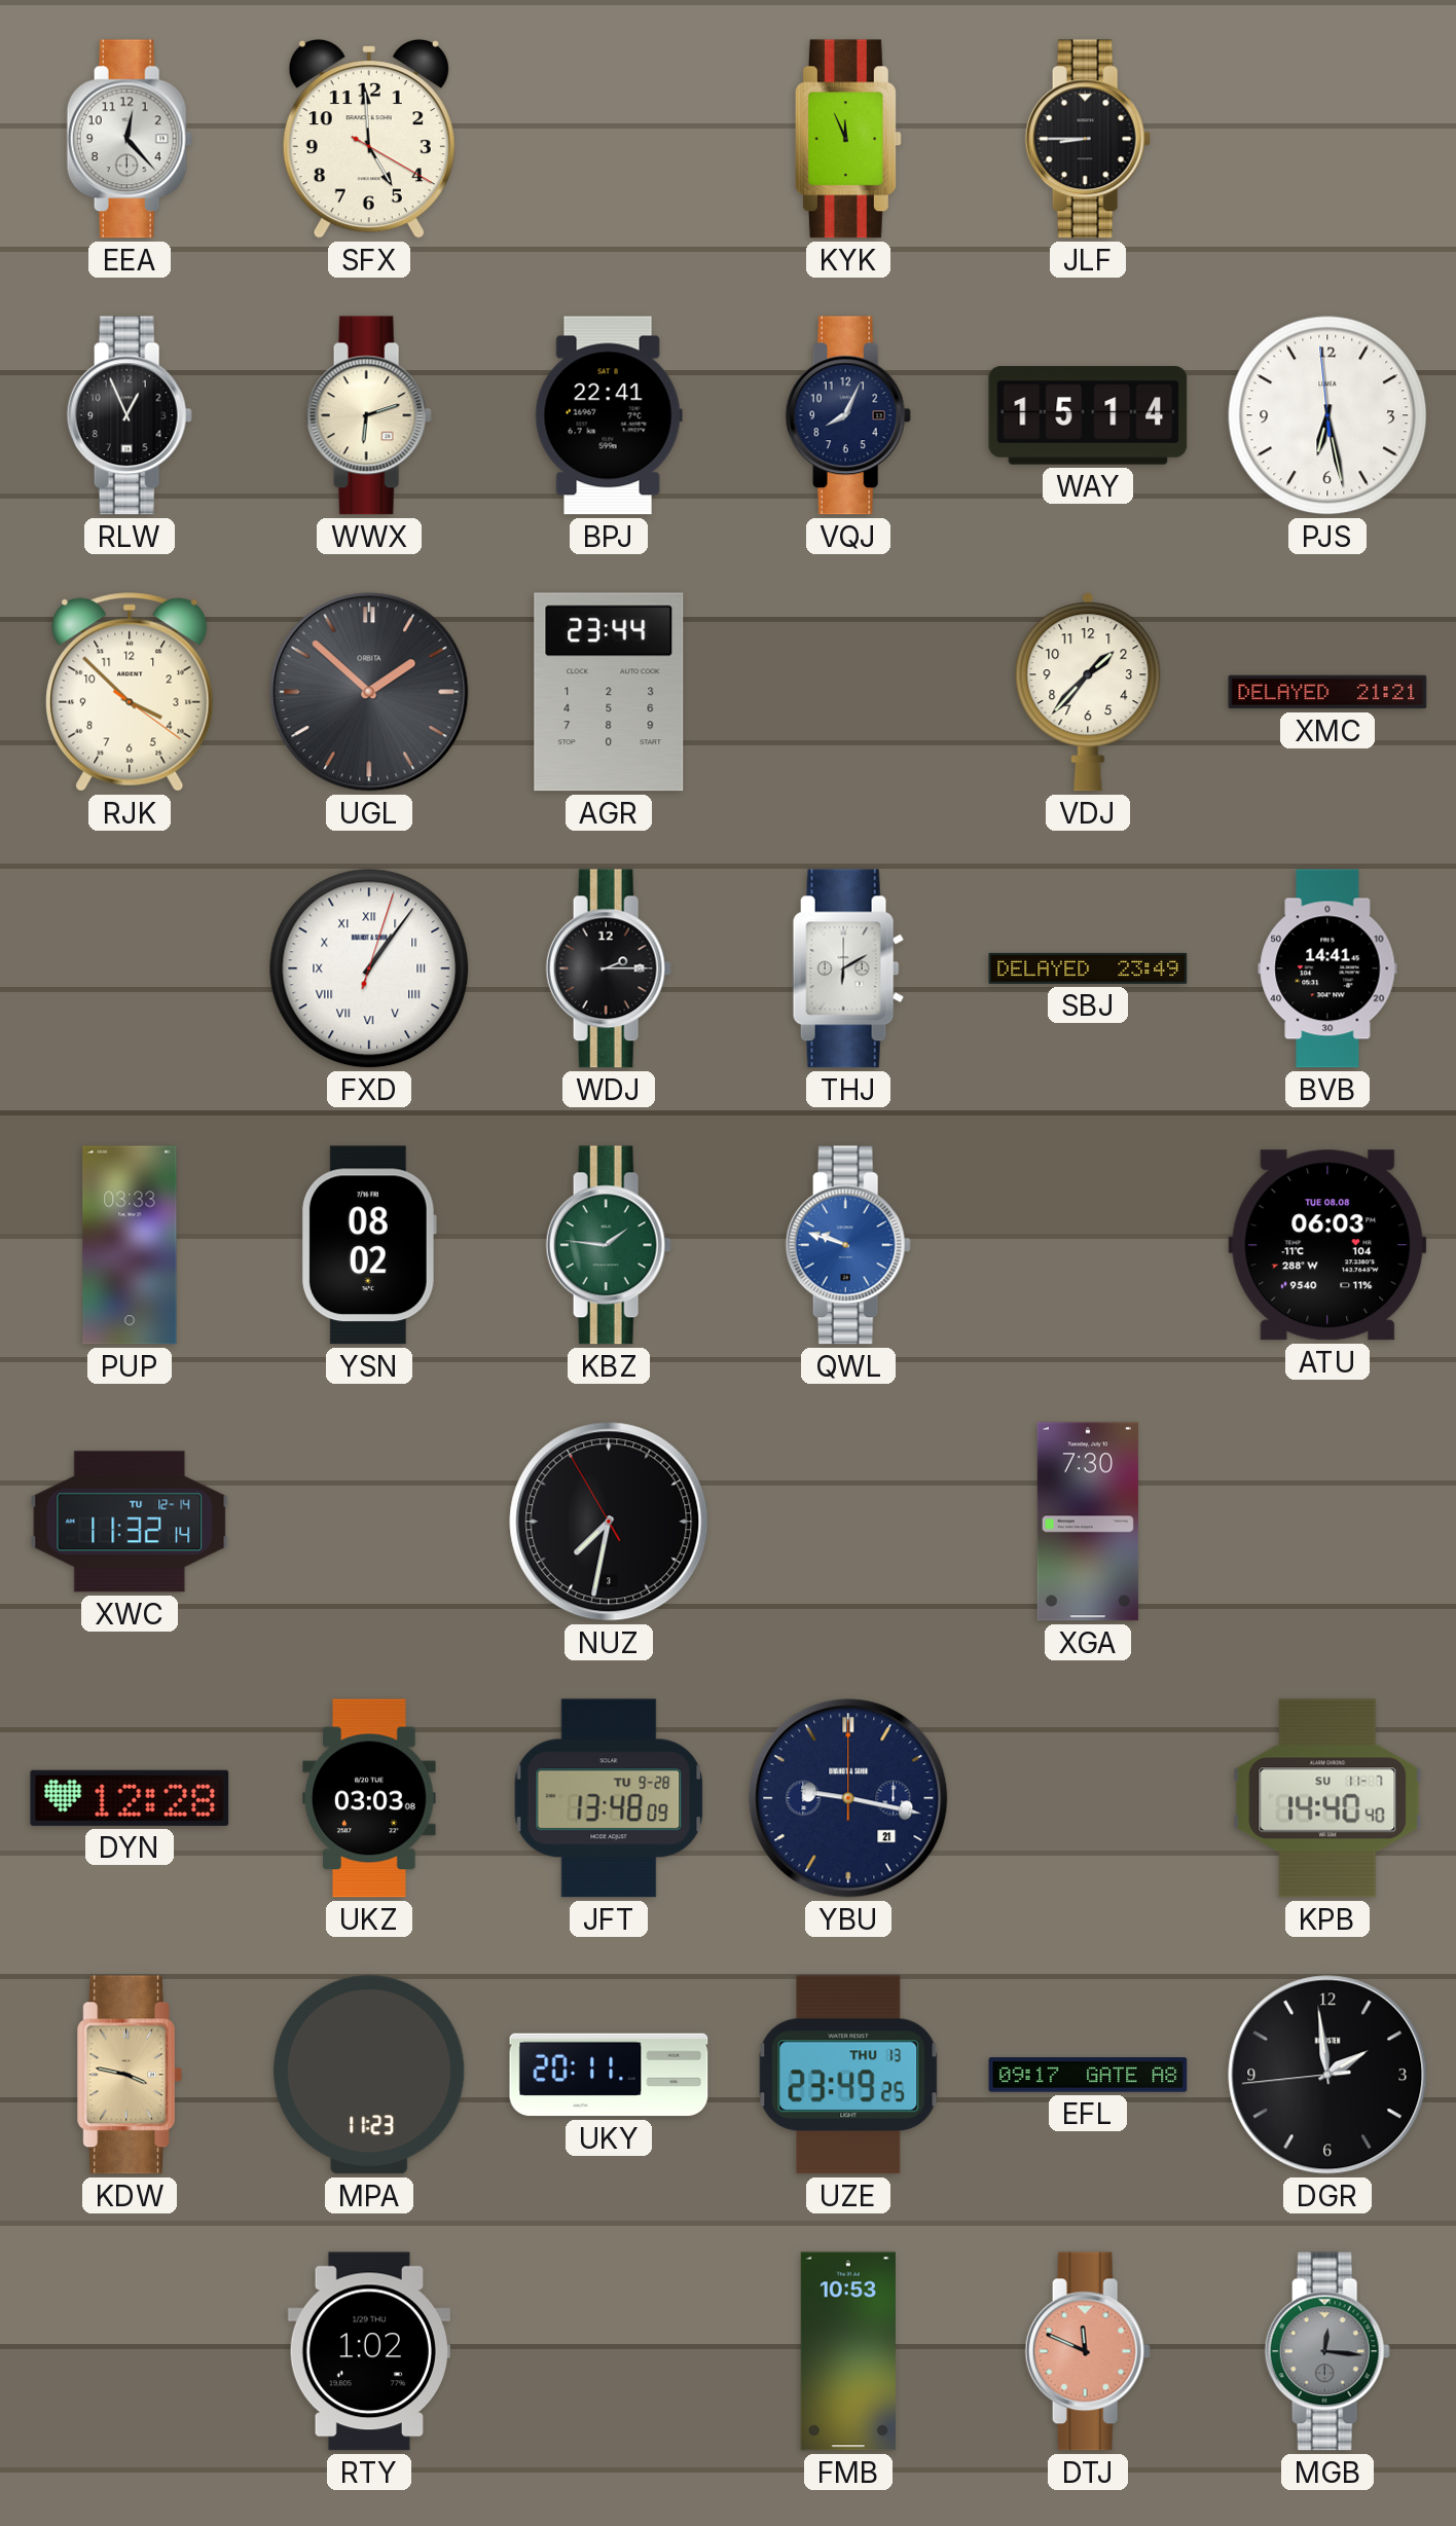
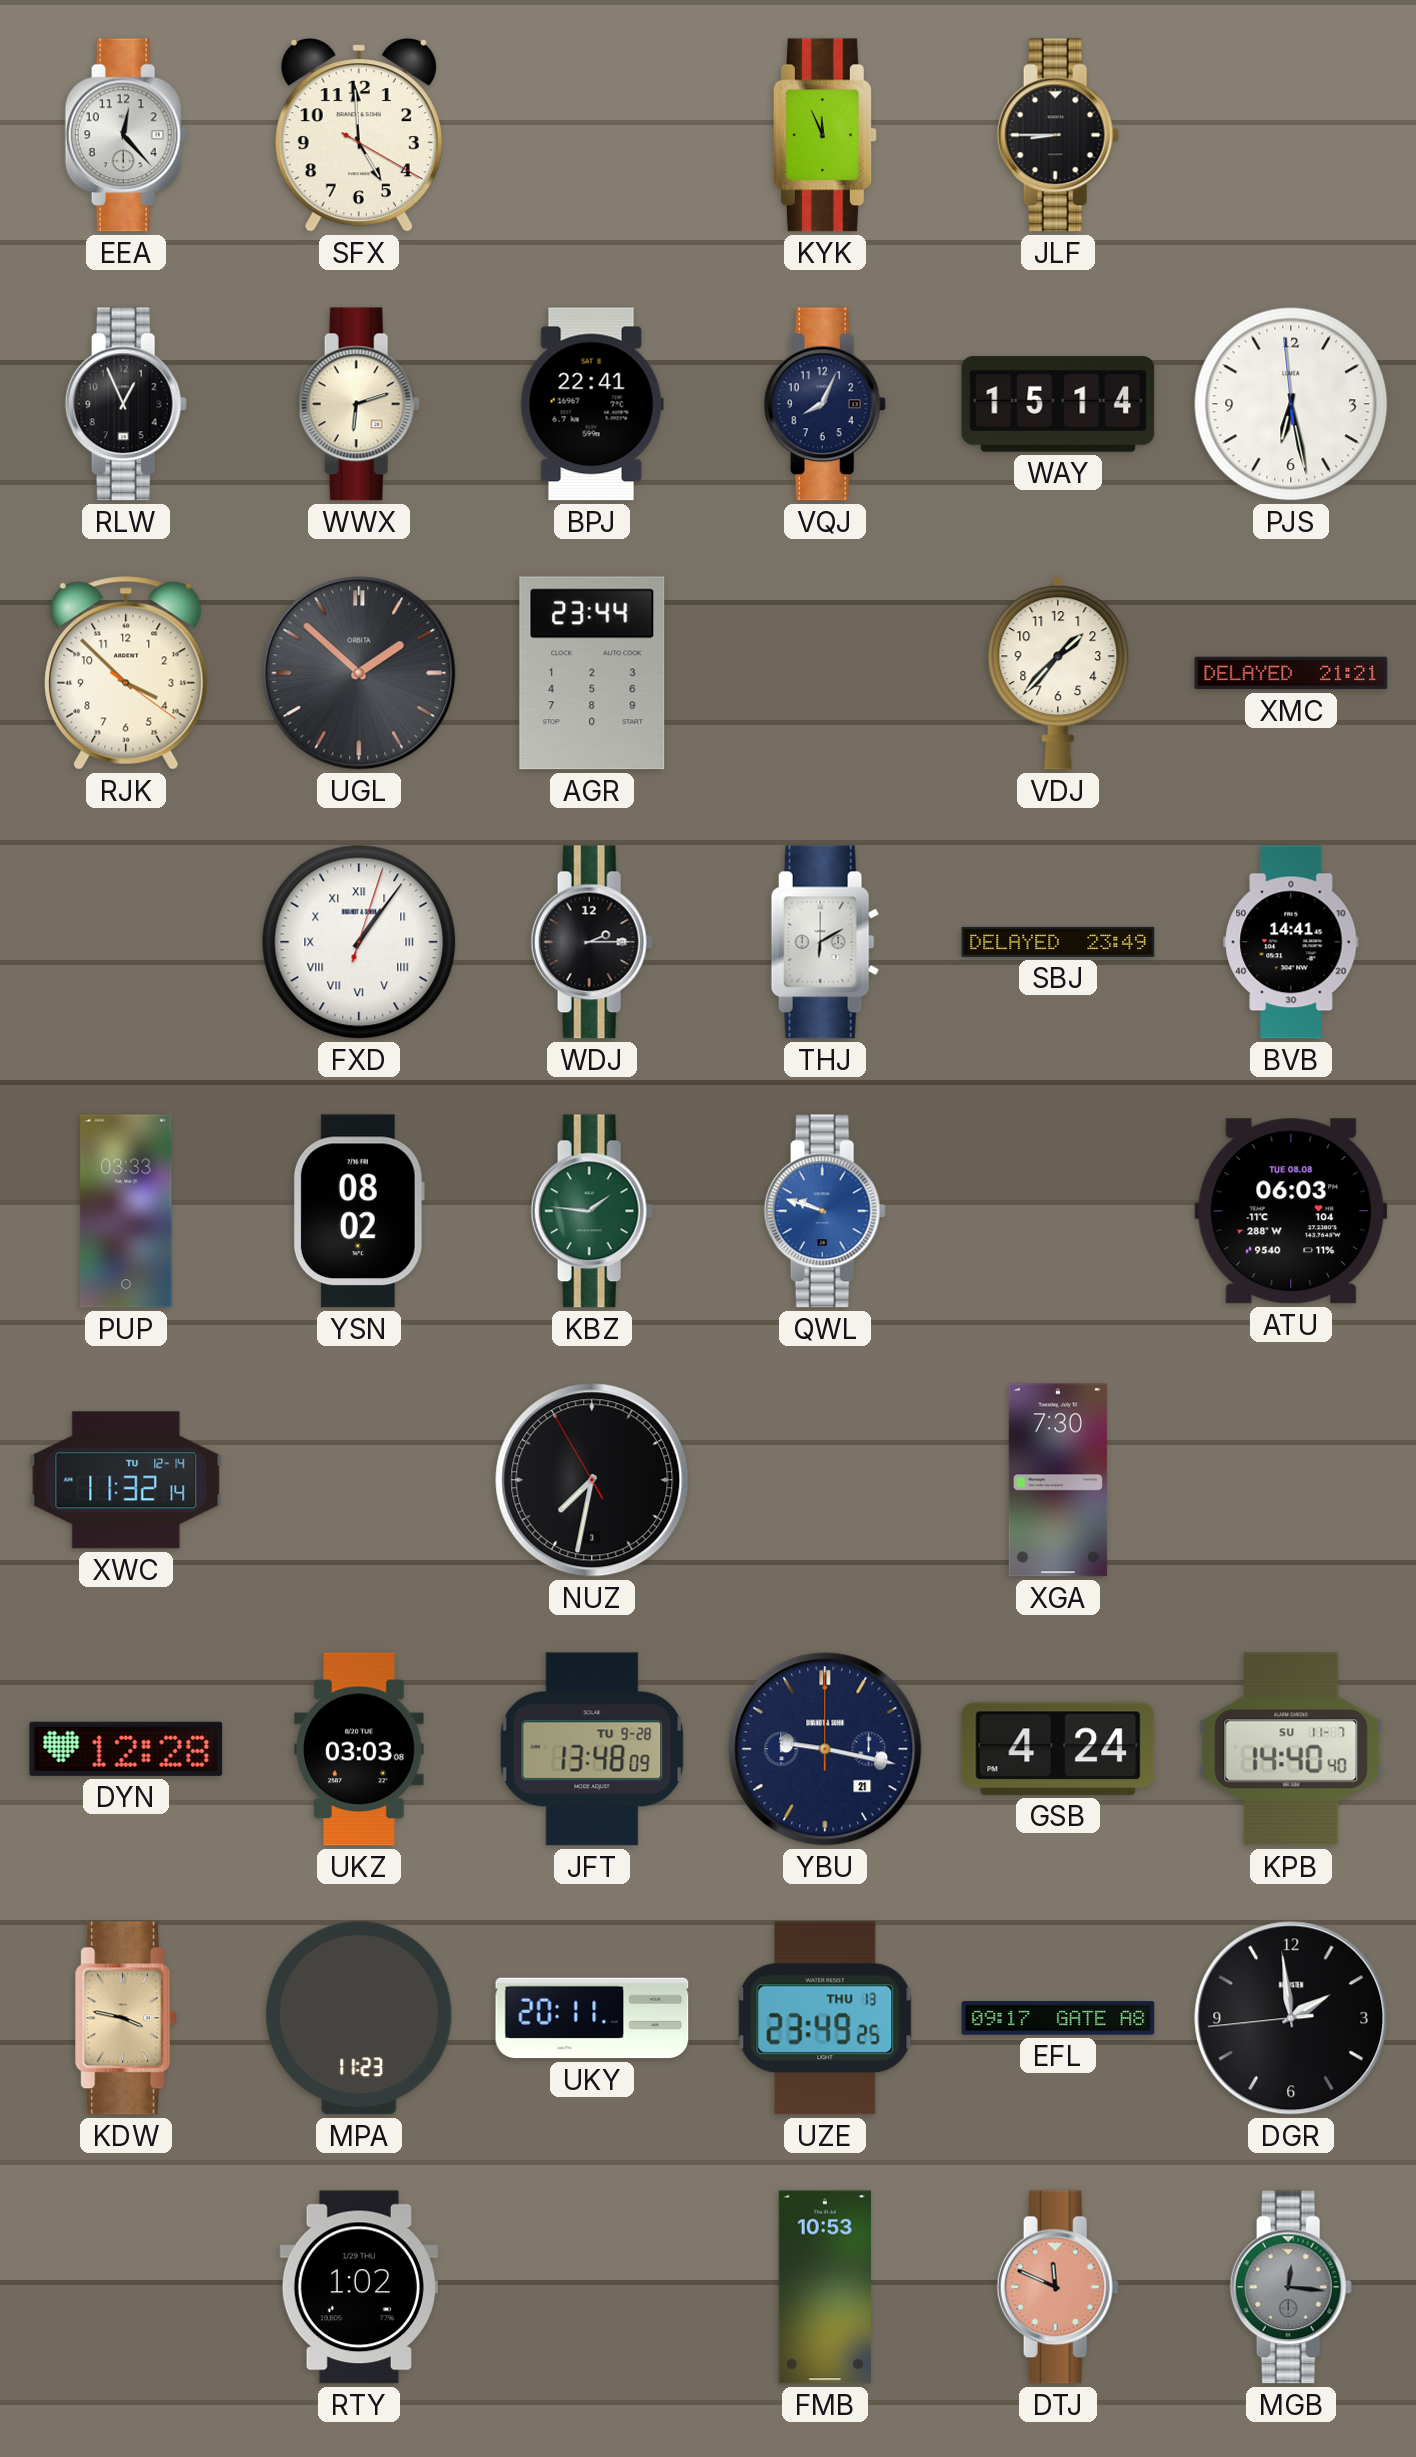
GSB: none -> 4:24 (1058, 1749)
